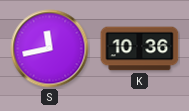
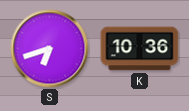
S: 11:43 -> 6:42 (50, 49)
